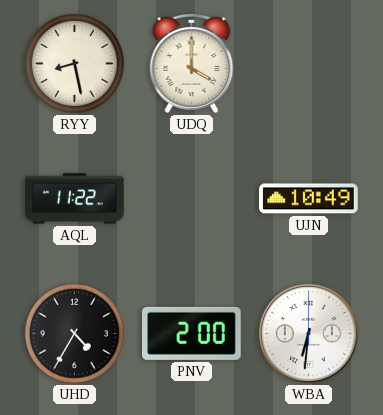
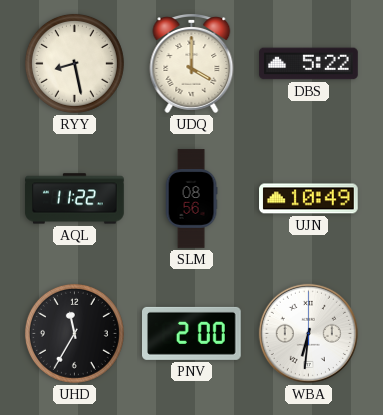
DBS: none -> 5:22 (309, 64)
SLM: none -> 08:56 (191, 199)
UHD: 4:35 -> 11:35 (74, 333)
